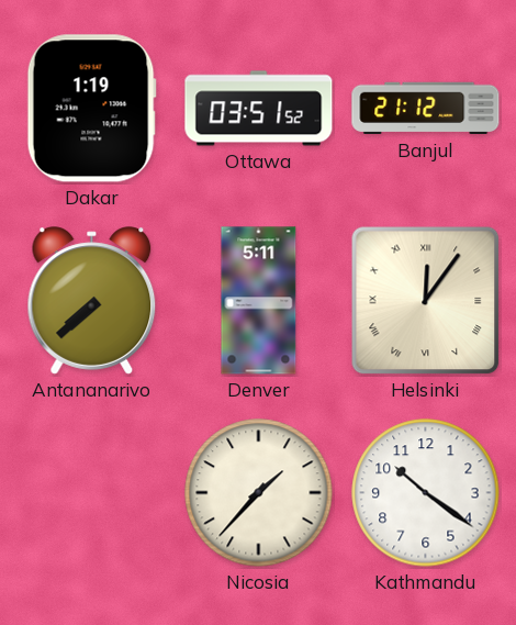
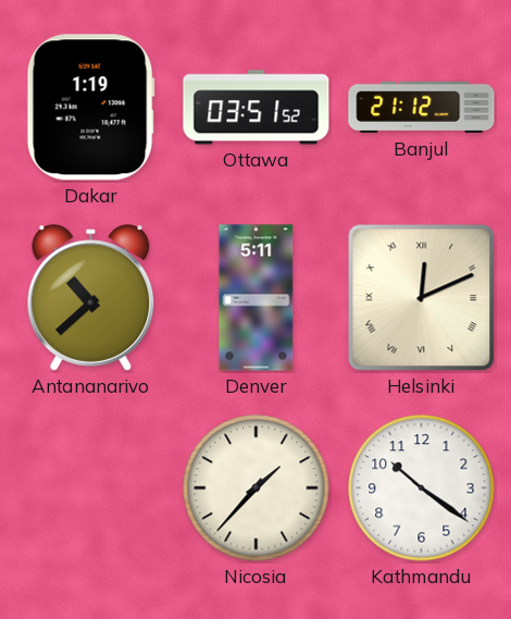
Antananarivo: 7:38 -> 10:38 (91, 298)
Helsinki: 12:06 -> 12:11 (422, 298)
